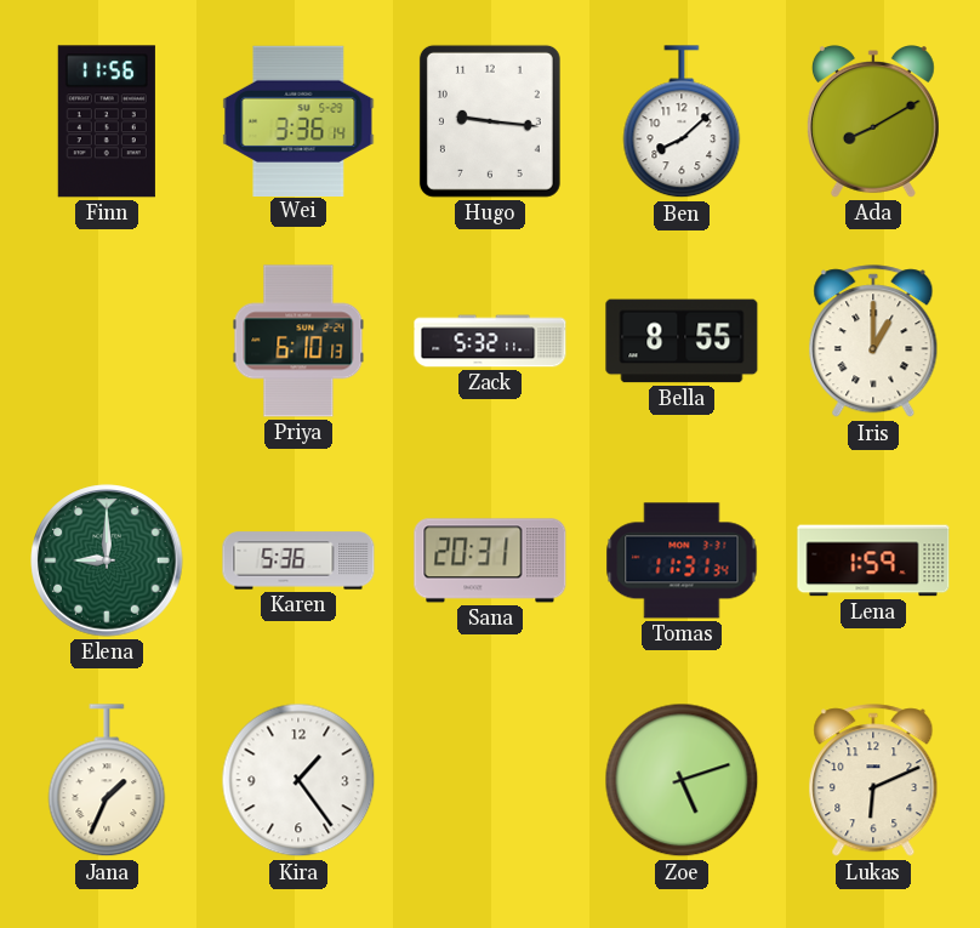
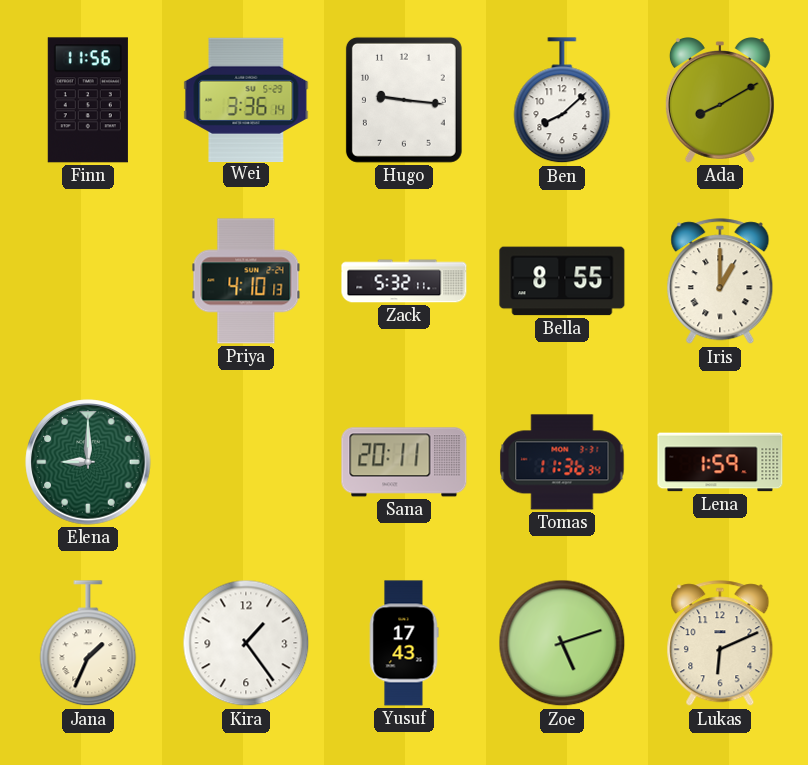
Priya: 6:10 -> 4:10 (246, 281)
Karen: 5:36 -> none (298, 560)
Sana: 20:31 -> 20:11 (404, 462)
Tomas: 11:31 -> 11:36 (562, 462)
Yusuf: none -> 17:43 (404, 643)
